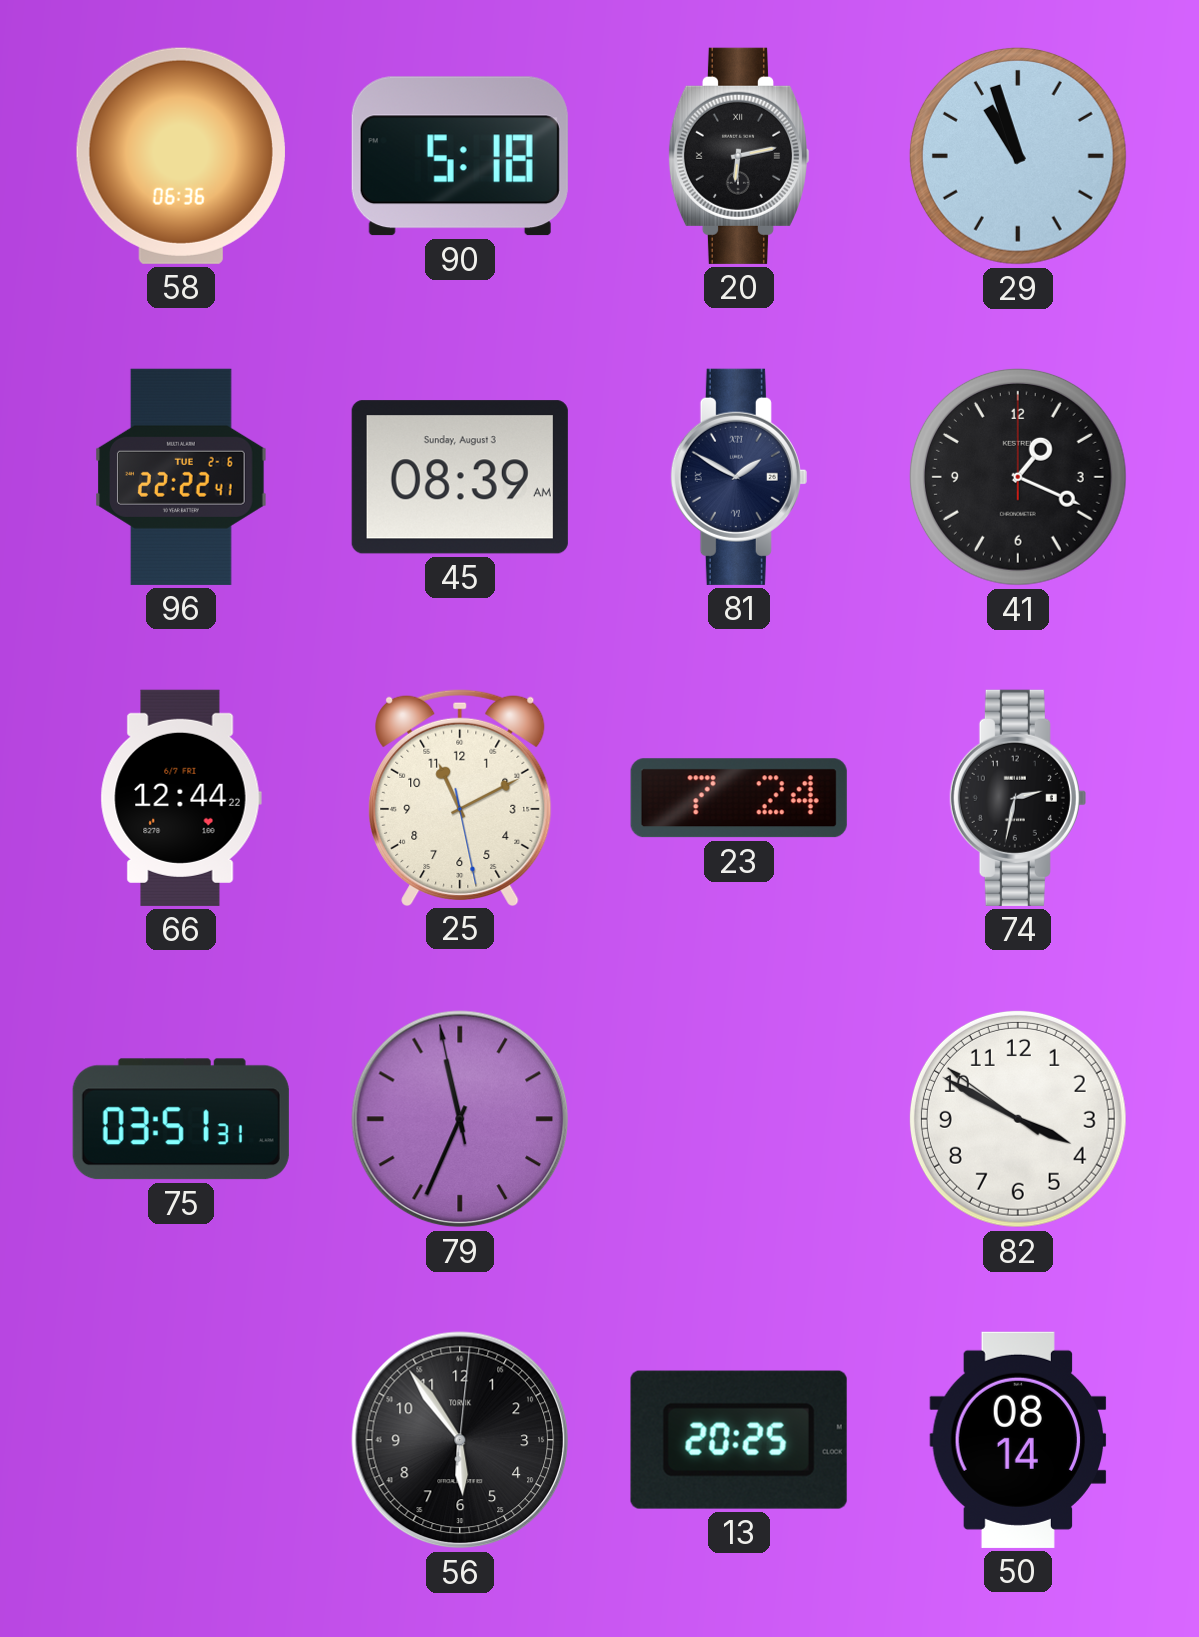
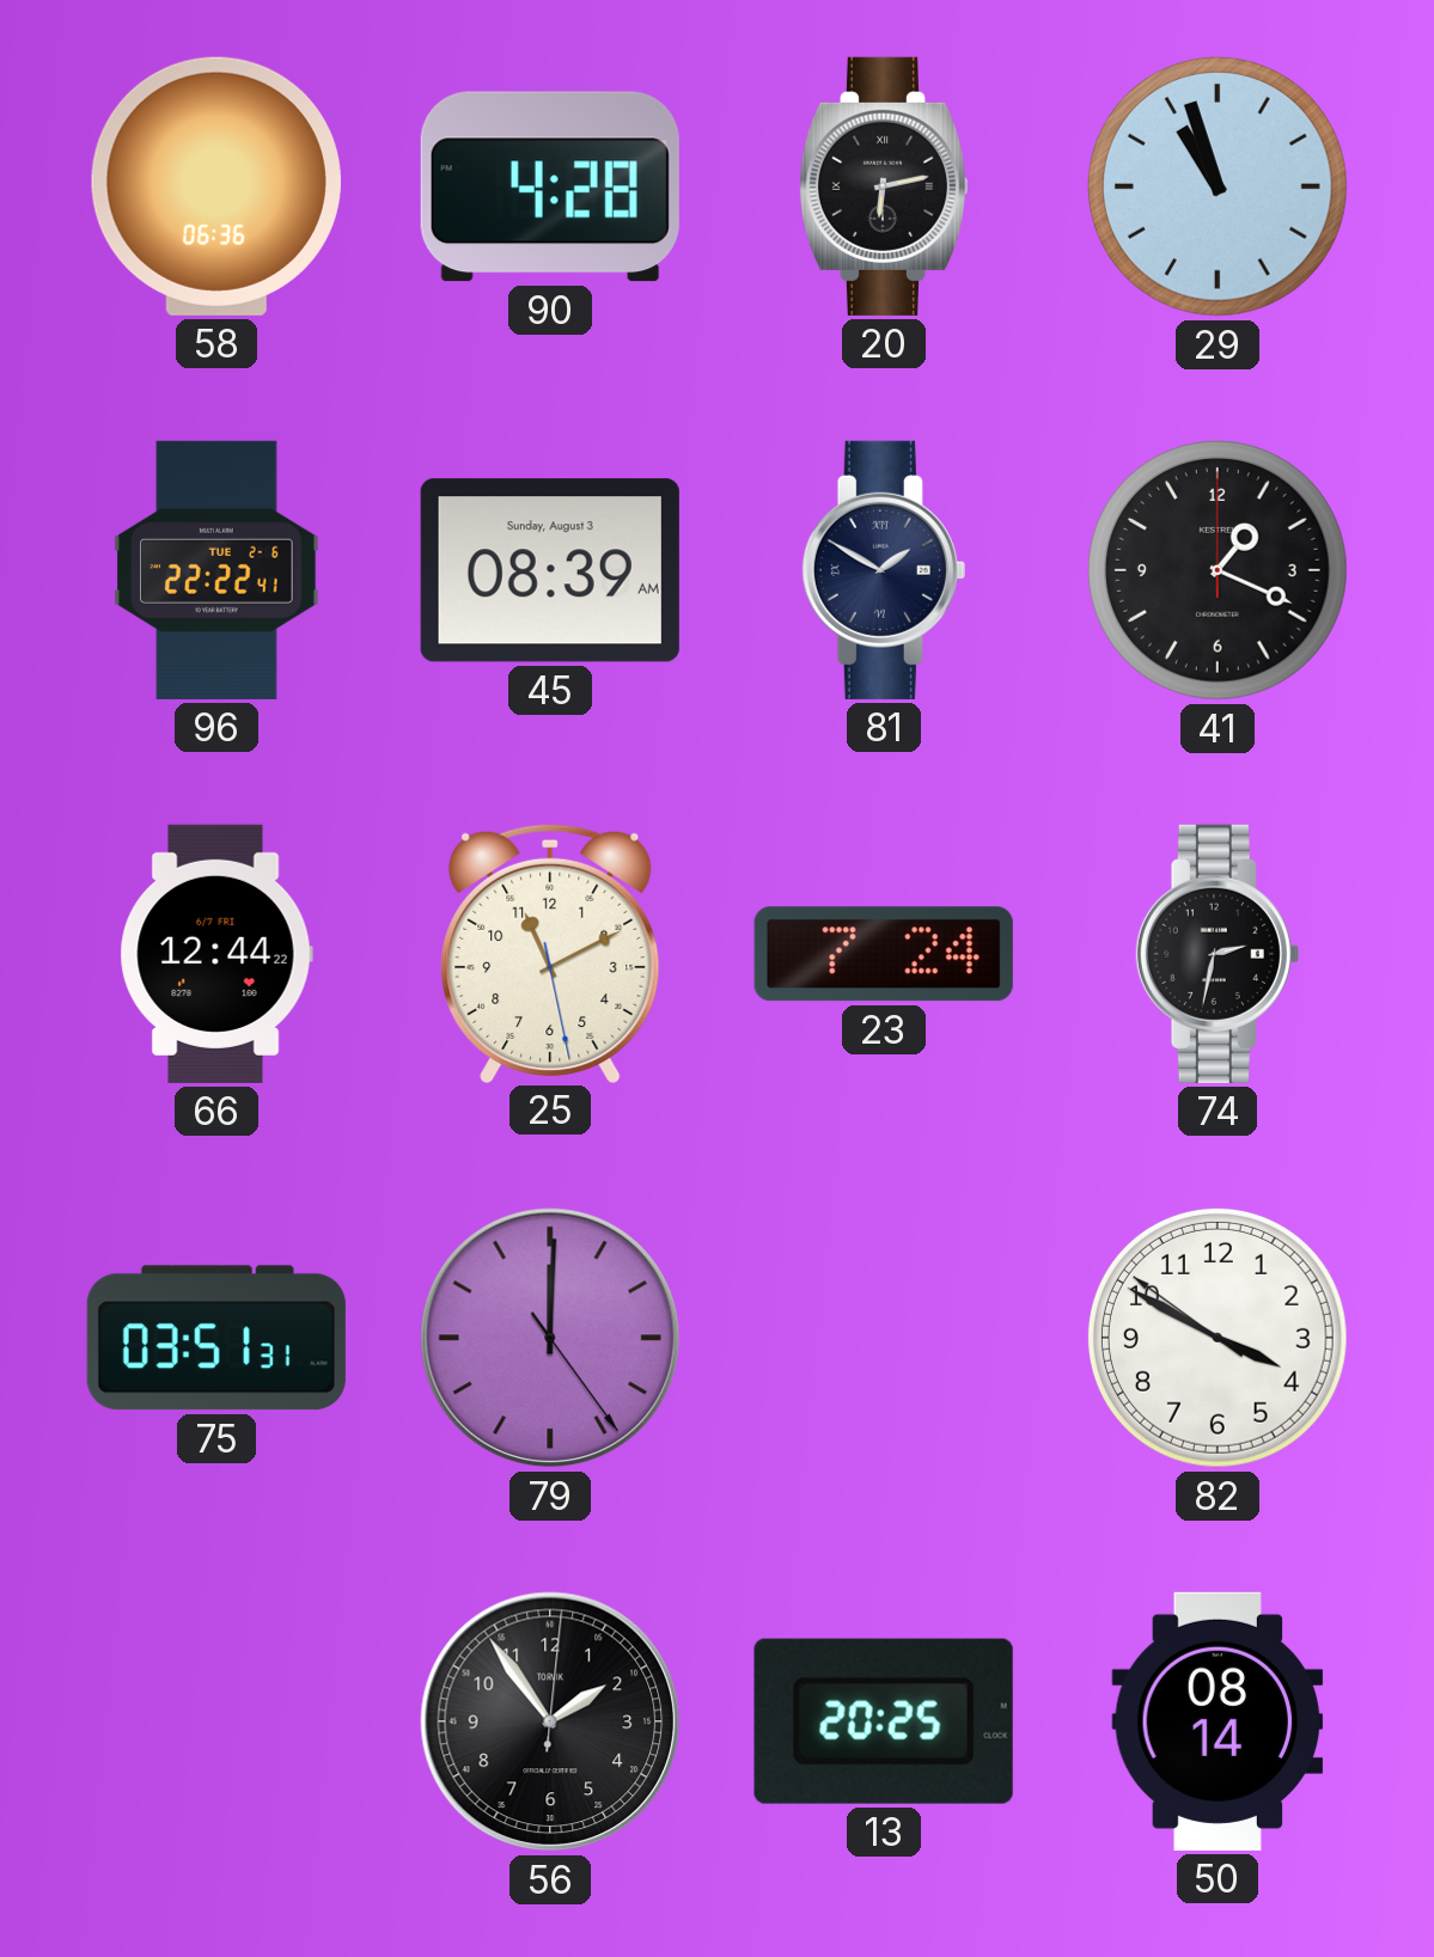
90: 5:18 -> 4:28 (550, 186)
79: 11:33 -> 12:00 (550, 1338)
56: 5:54 -> 1:54 (550, 1721)
